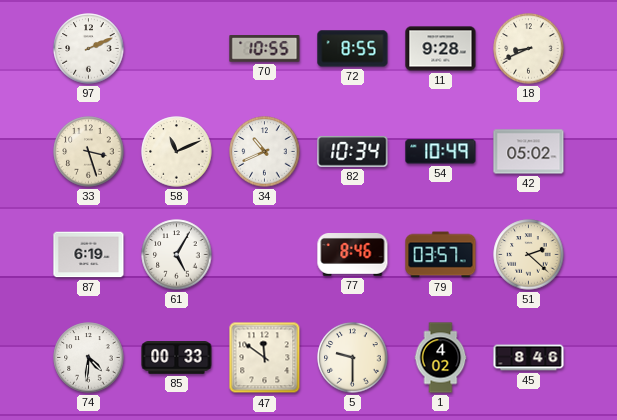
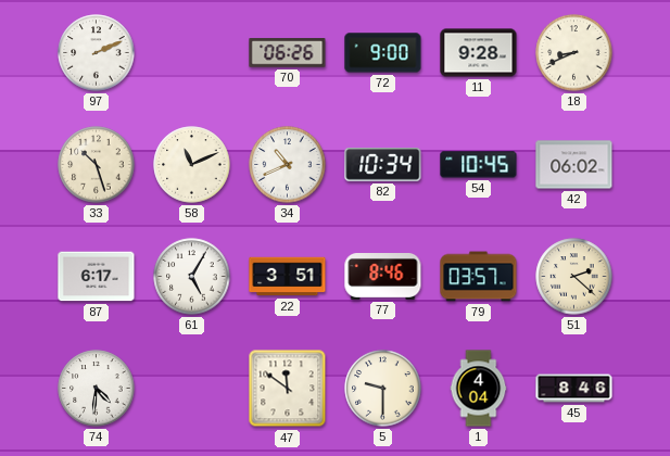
70: 10:55 -> 06:26 (288, 53)
72: 8:55 -> 9:00 (383, 53)
33: 3:27 -> 10:27 (97, 165)
54: 10:49 -> 10:45 (479, 165)
42: 05:02 -> 06:02 (574, 165)
87: 6:19 -> 6:17 (97, 277)
22: none -> 3:51 (288, 277)
85: 00:33 -> none (177, 358)
1: 4:02 -> 4:04 (479, 389)
